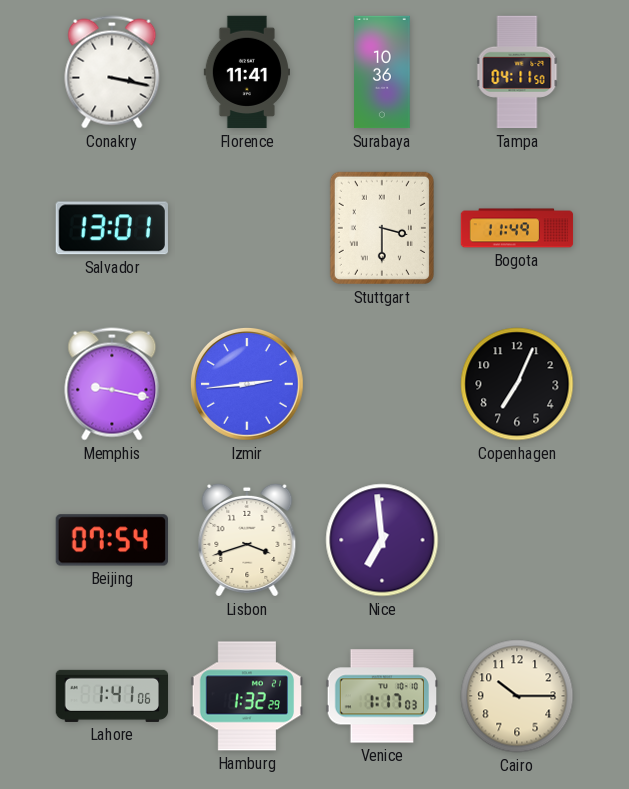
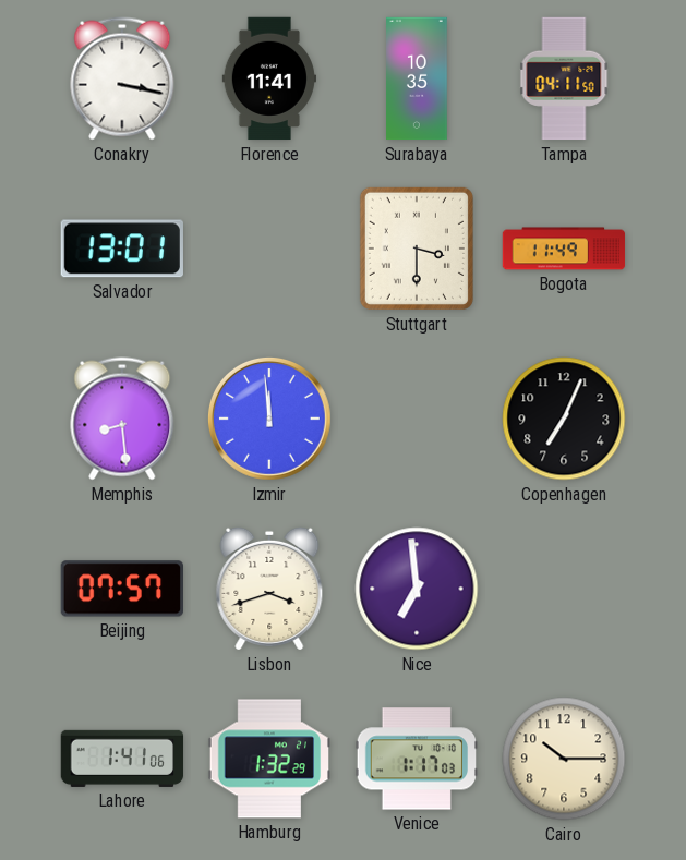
Surabaya: 10:36 -> 10:35 (417, 78)
Memphis: 9:17 -> 8:29 (122, 419)
Izmir: 2:44 -> 11:59 (269, 419)
Beijing: 07:54 -> 07:57 (121, 589)
